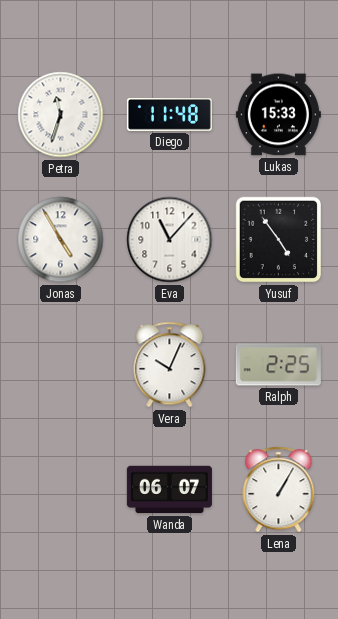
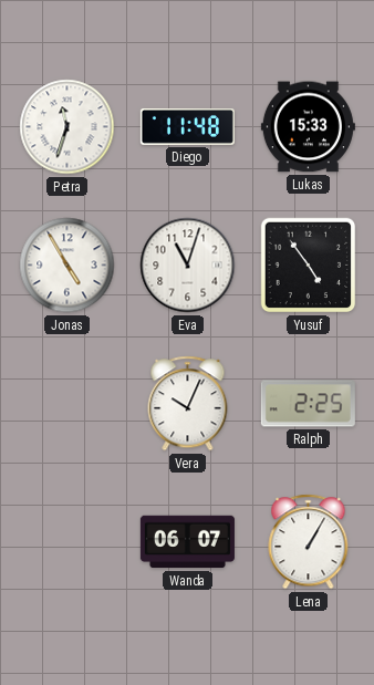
Eva: 11:07 -> 11:03 (188, 266)
